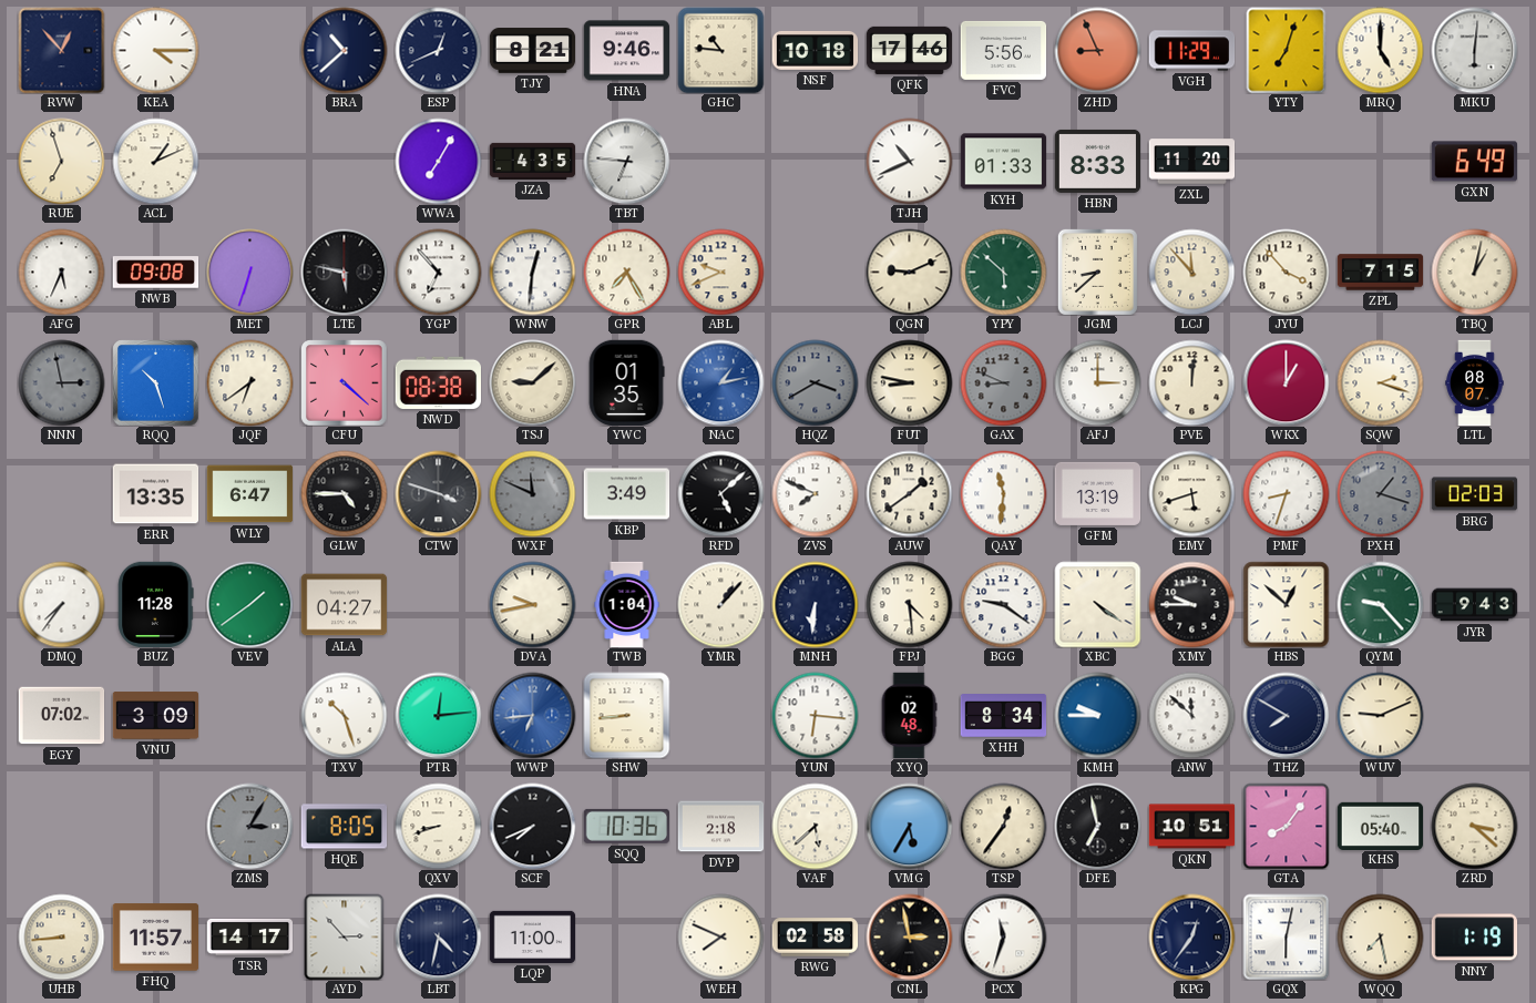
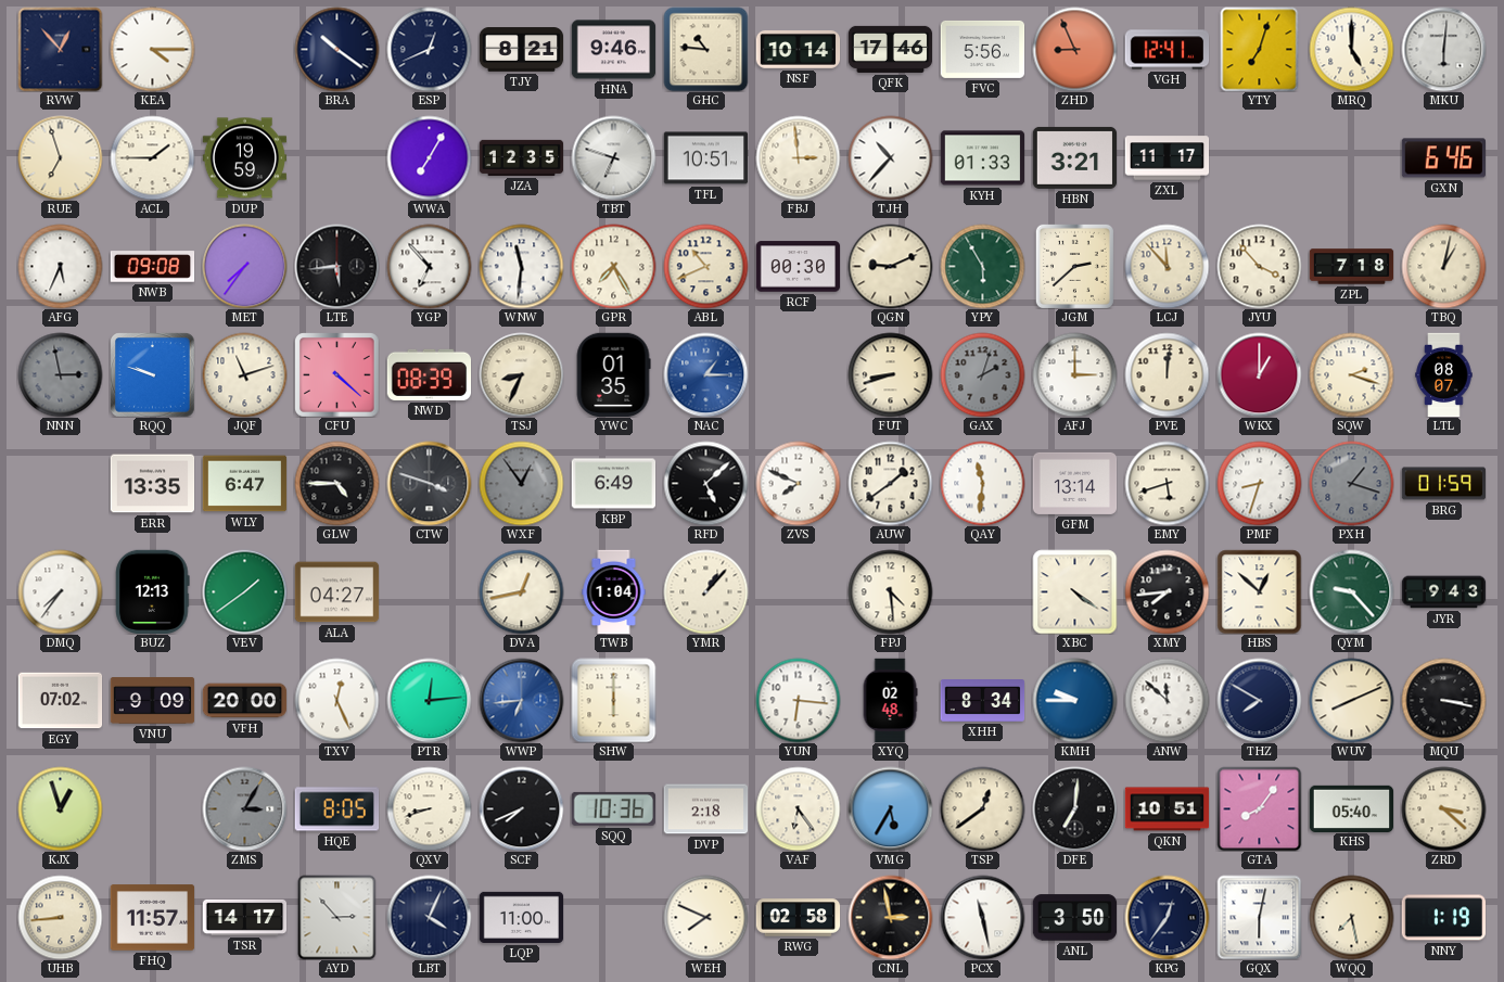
BRA: 10:38 -> 10:21 (336, 49)
NSF: 10:18 -> 10:14 (798, 49)
VGH: 11:29 -> 12:41 (1167, 50)
ACL: 1:11 -> 1:45 (152, 157)
DUP: none -> 19:59 (244, 158)
JZA: 4:35 -> 12:35 (521, 157)
TBT: 6:46 -> 6:48 (613, 157)
TFL: none -> 10:51 (705, 158)
FBJ: none -> 2:59 (798, 157)
TJH: 10:41 -> 10:37 (890, 157)
HBN: 8:33 -> 3:21 (1074, 157)
ZXL: 11:20 -> 11:17 (1167, 158)
GXN: 6:49 -> 6:46 (1443, 158)
MET: 6:33 -> 7:36 (244, 266)
LTE: 5:47 -> 5:44 (336, 266)
WNW: 12:31 -> 11:31 (521, 266)
ABL: 9:41 -> 10:41 (705, 266)
RCF: none -> 00:30 (798, 267)
YPY: 5:52 -> 5:55 (982, 266)
JGM: 8:38 -> 2:38 (1074, 266)
ZPL: 7:15 -> 7:18 (1351, 267)
RQQ: 10:27 -> 9:48 (152, 374)
JQF: 6:39 -> 11:12 (244, 374)
NWD: 08:38 -> 08:39 (429, 374)
TSJ: 9:08 -> 8:34 (521, 374)
NAC: 1:13 -> 1:15 (705, 374)
HQZ: 3:40 -> none (815, 382)
FUT: 8:47 -> 8:42 (890, 374)
GAX: 8:49 -> 2:03 (982, 374)
WXF: 11:49 -> 12:54 (521, 483)
KBP: 3:49 -> 6:49 (613, 484)
GFM: 13:19 -> 13:14 (1074, 483)
BRG: 02:03 -> 01:59 (1443, 484)
BUZ: 11:28 -> 12:13 (153, 591)
DVA: 9:43 -> 12:43 (521, 591)
MNH: 6:31 -> none (815, 604)
BGG: 9:21 -> none (1003, 604)
XMY: 9:45 -> 7:44 (1167, 591)
VNU: 3:09 -> 9:09 (152, 701)
VFH: none -> 20:00 (244, 701)
TXV: 10:27 -> 12:26 (336, 700)
SHW: 8:44 -> 6:00 (613, 700)
WUV: 9:11 -> 8:11 (1351, 700)
MQU: none -> 3:17 (1443, 700)
KJX: none -> 12:57 (60, 808)
VAF: 5:38 -> 6:24 (798, 808)
TSP: 12:36 -> 12:39 (982, 808)
DFE: 6:58 -> 7:01 (1074, 808)
LBT: 4:32 -> 4:04 (429, 917)
PCX: 11:33 -> 11:28 (982, 917)
ANL: none -> 3:50 (1074, 918)
